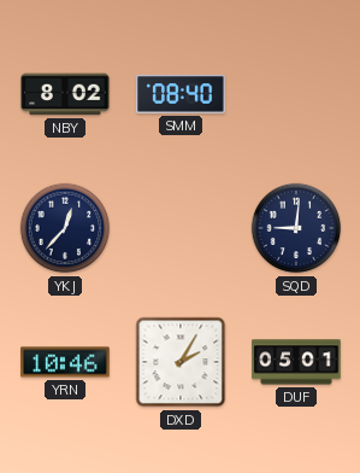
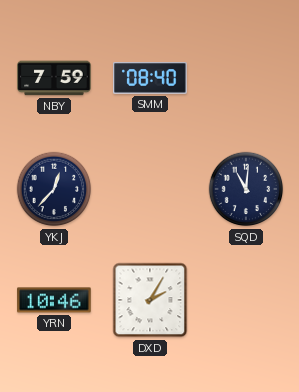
NBY: 8:02 -> 7:59 (54, 78)
SQD: 9:01 -> 11:01 (246, 189)
DUF: 05:01 -> none (296, 362)
